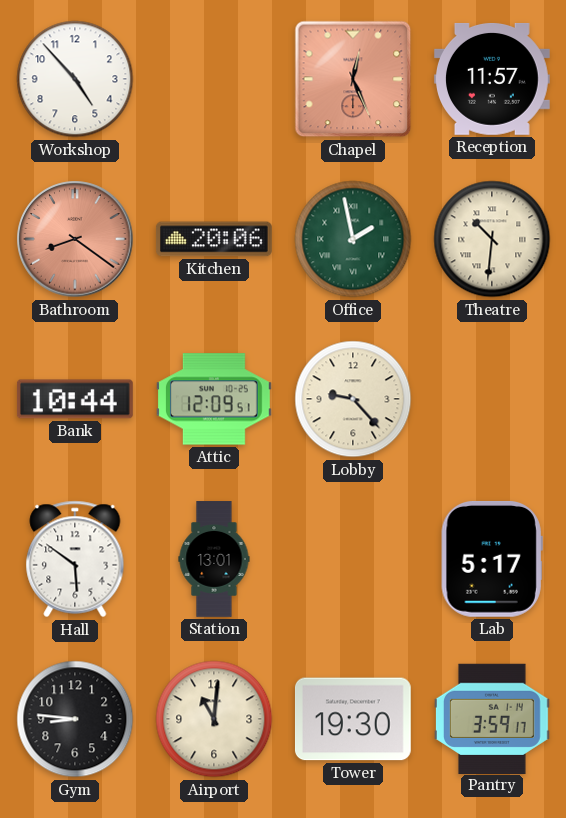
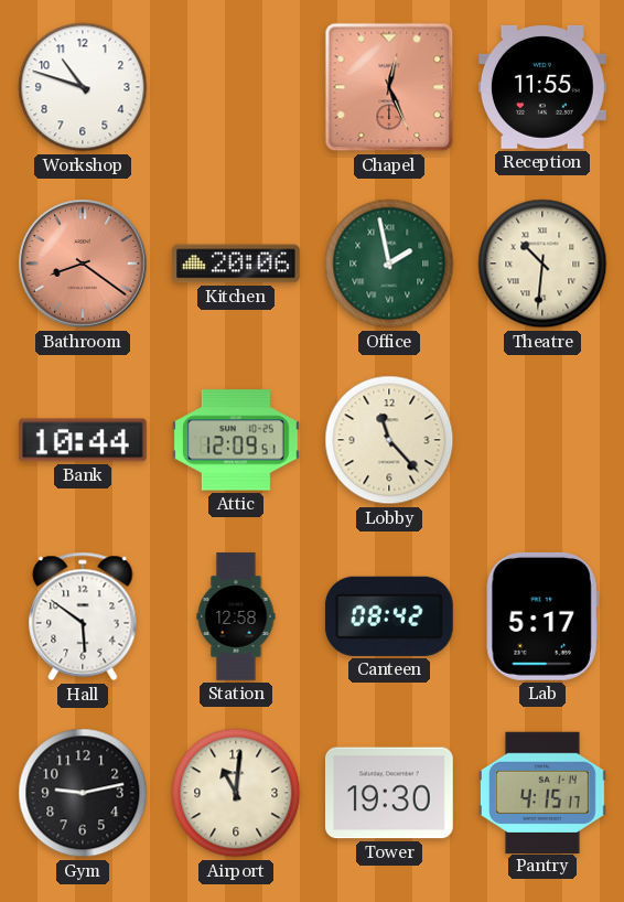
Workshop: 4:53 -> 10:48 (83, 87)
Reception: 11:57 -> 11:55 (542, 87)
Lobby: 9:23 -> 11:23 (389, 440)
Station: 13:01 -> 12:58 (236, 616)
Canteen: none -> 08:42 (389, 616)
Gym: 8:46 -> 9:13 (83, 793)
Pantry: 3:59 -> 4:15 (542, 792)
